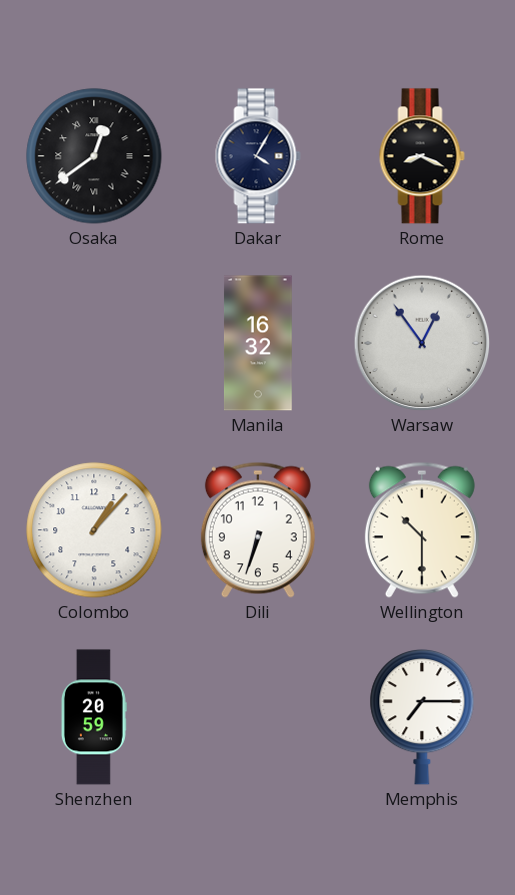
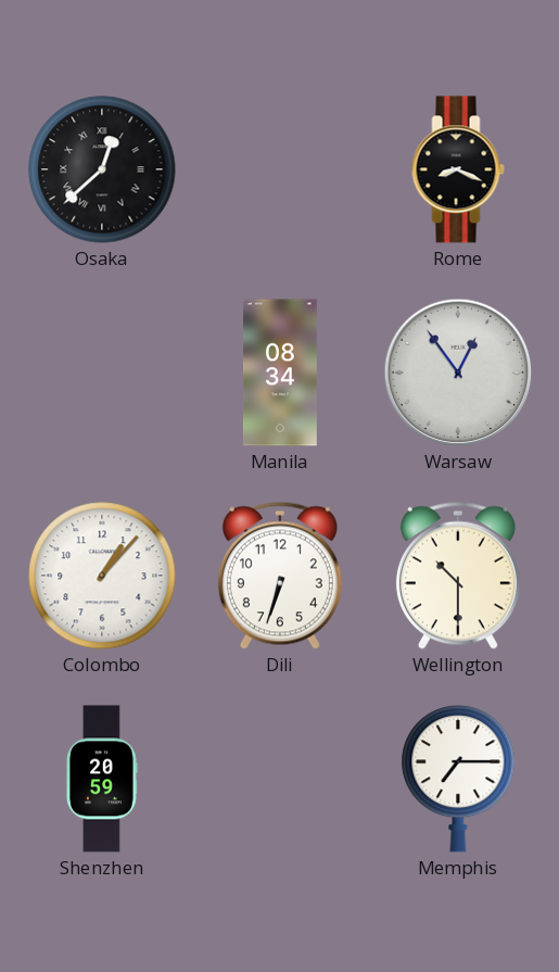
Osaka: 12:39 -> 12:38 (102, 169)
Dakar: 4:05 -> none (258, 156)
Manila: 16:32 -> 08:34 (280, 373)
